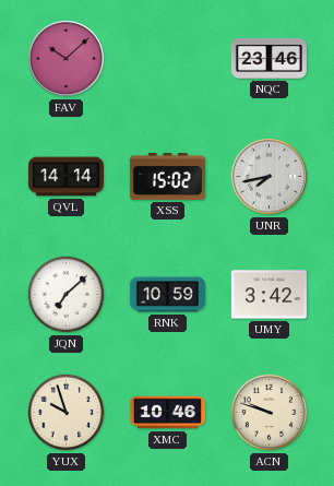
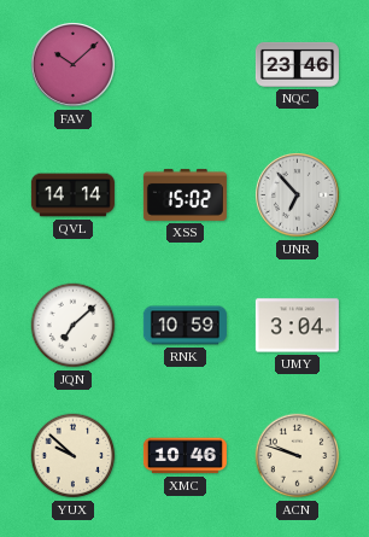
UNR: 7:43 -> 6:53 (298, 195)
UMY: 3:42 -> 3:04 (297, 326)
YUX: 9:57 -> 9:52 (74, 456)
